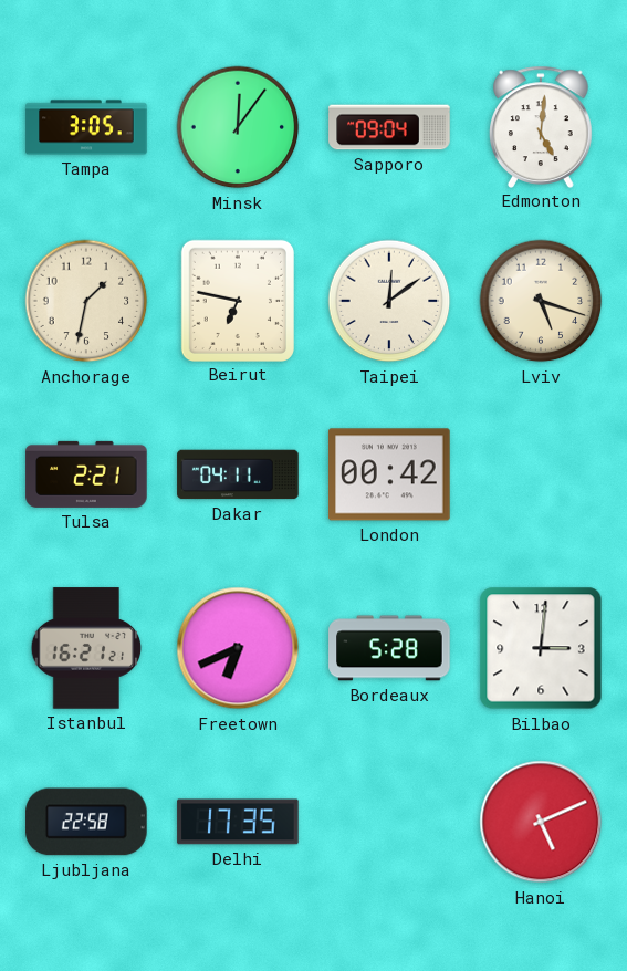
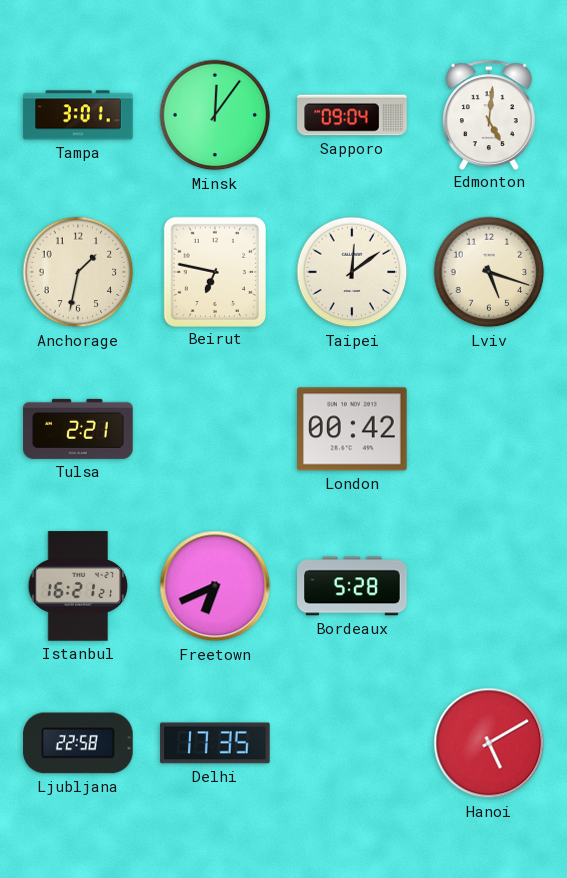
Tampa: 3:05 -> 3:01 (78, 115)
Dakar: 04:11 -> none (238, 474)
Bilbao: 3:01 -> none (541, 648)
Hanoi: 5:11 -> 5:10 (489, 743)
